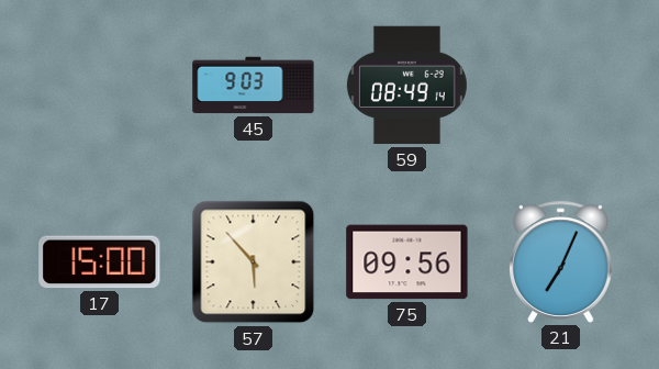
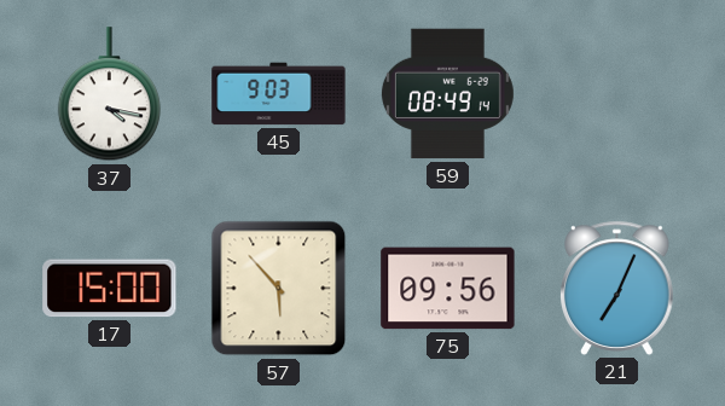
37: none -> 4:17 (109, 94)
